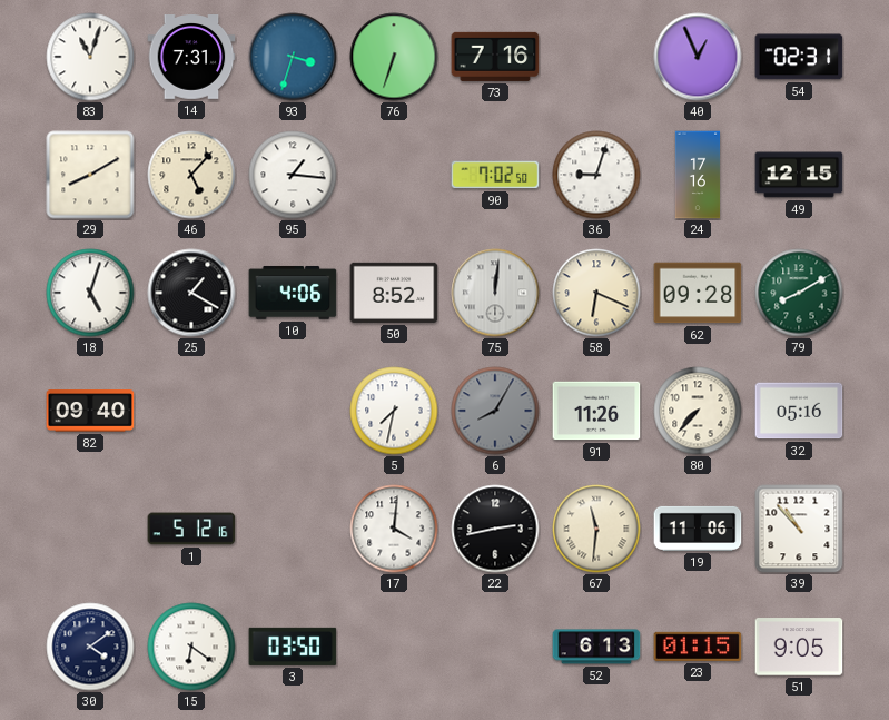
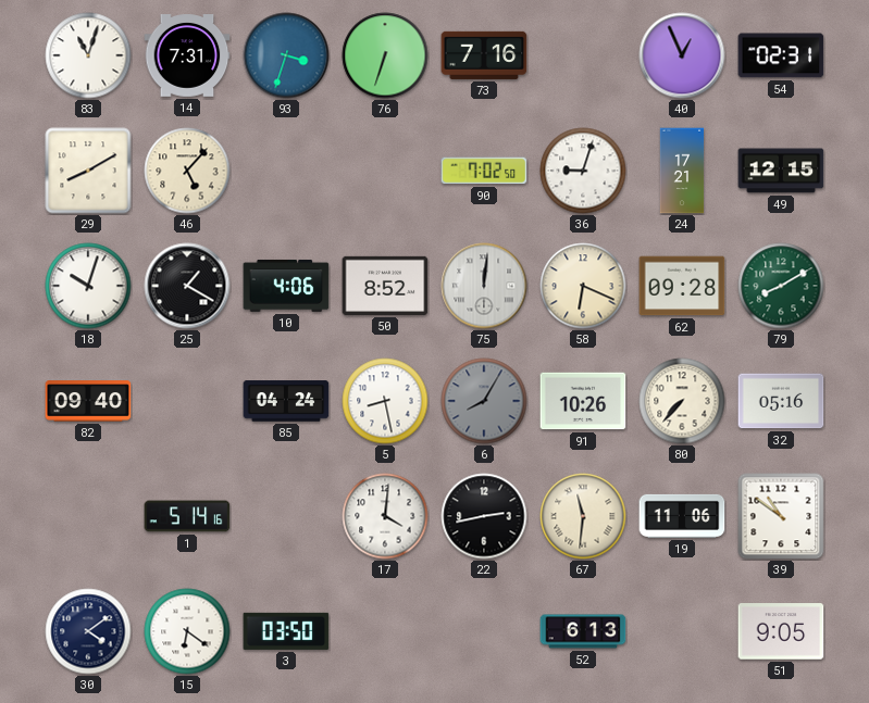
95: 1:16 -> none (293, 175)
24: 17:16 -> 17:21 (682, 171)
18: 5:03 -> 10:03 (88, 286)
85: none -> 04:24 (286, 401)
5: 7:32 -> 8:28 (385, 401)
91: 11:26 -> 10:26 (583, 401)
1: 5:12 -> 5:14 (187, 516)
39: 10:53 -> 10:51 (781, 516)
23: 01:15 -> none (698, 647)
